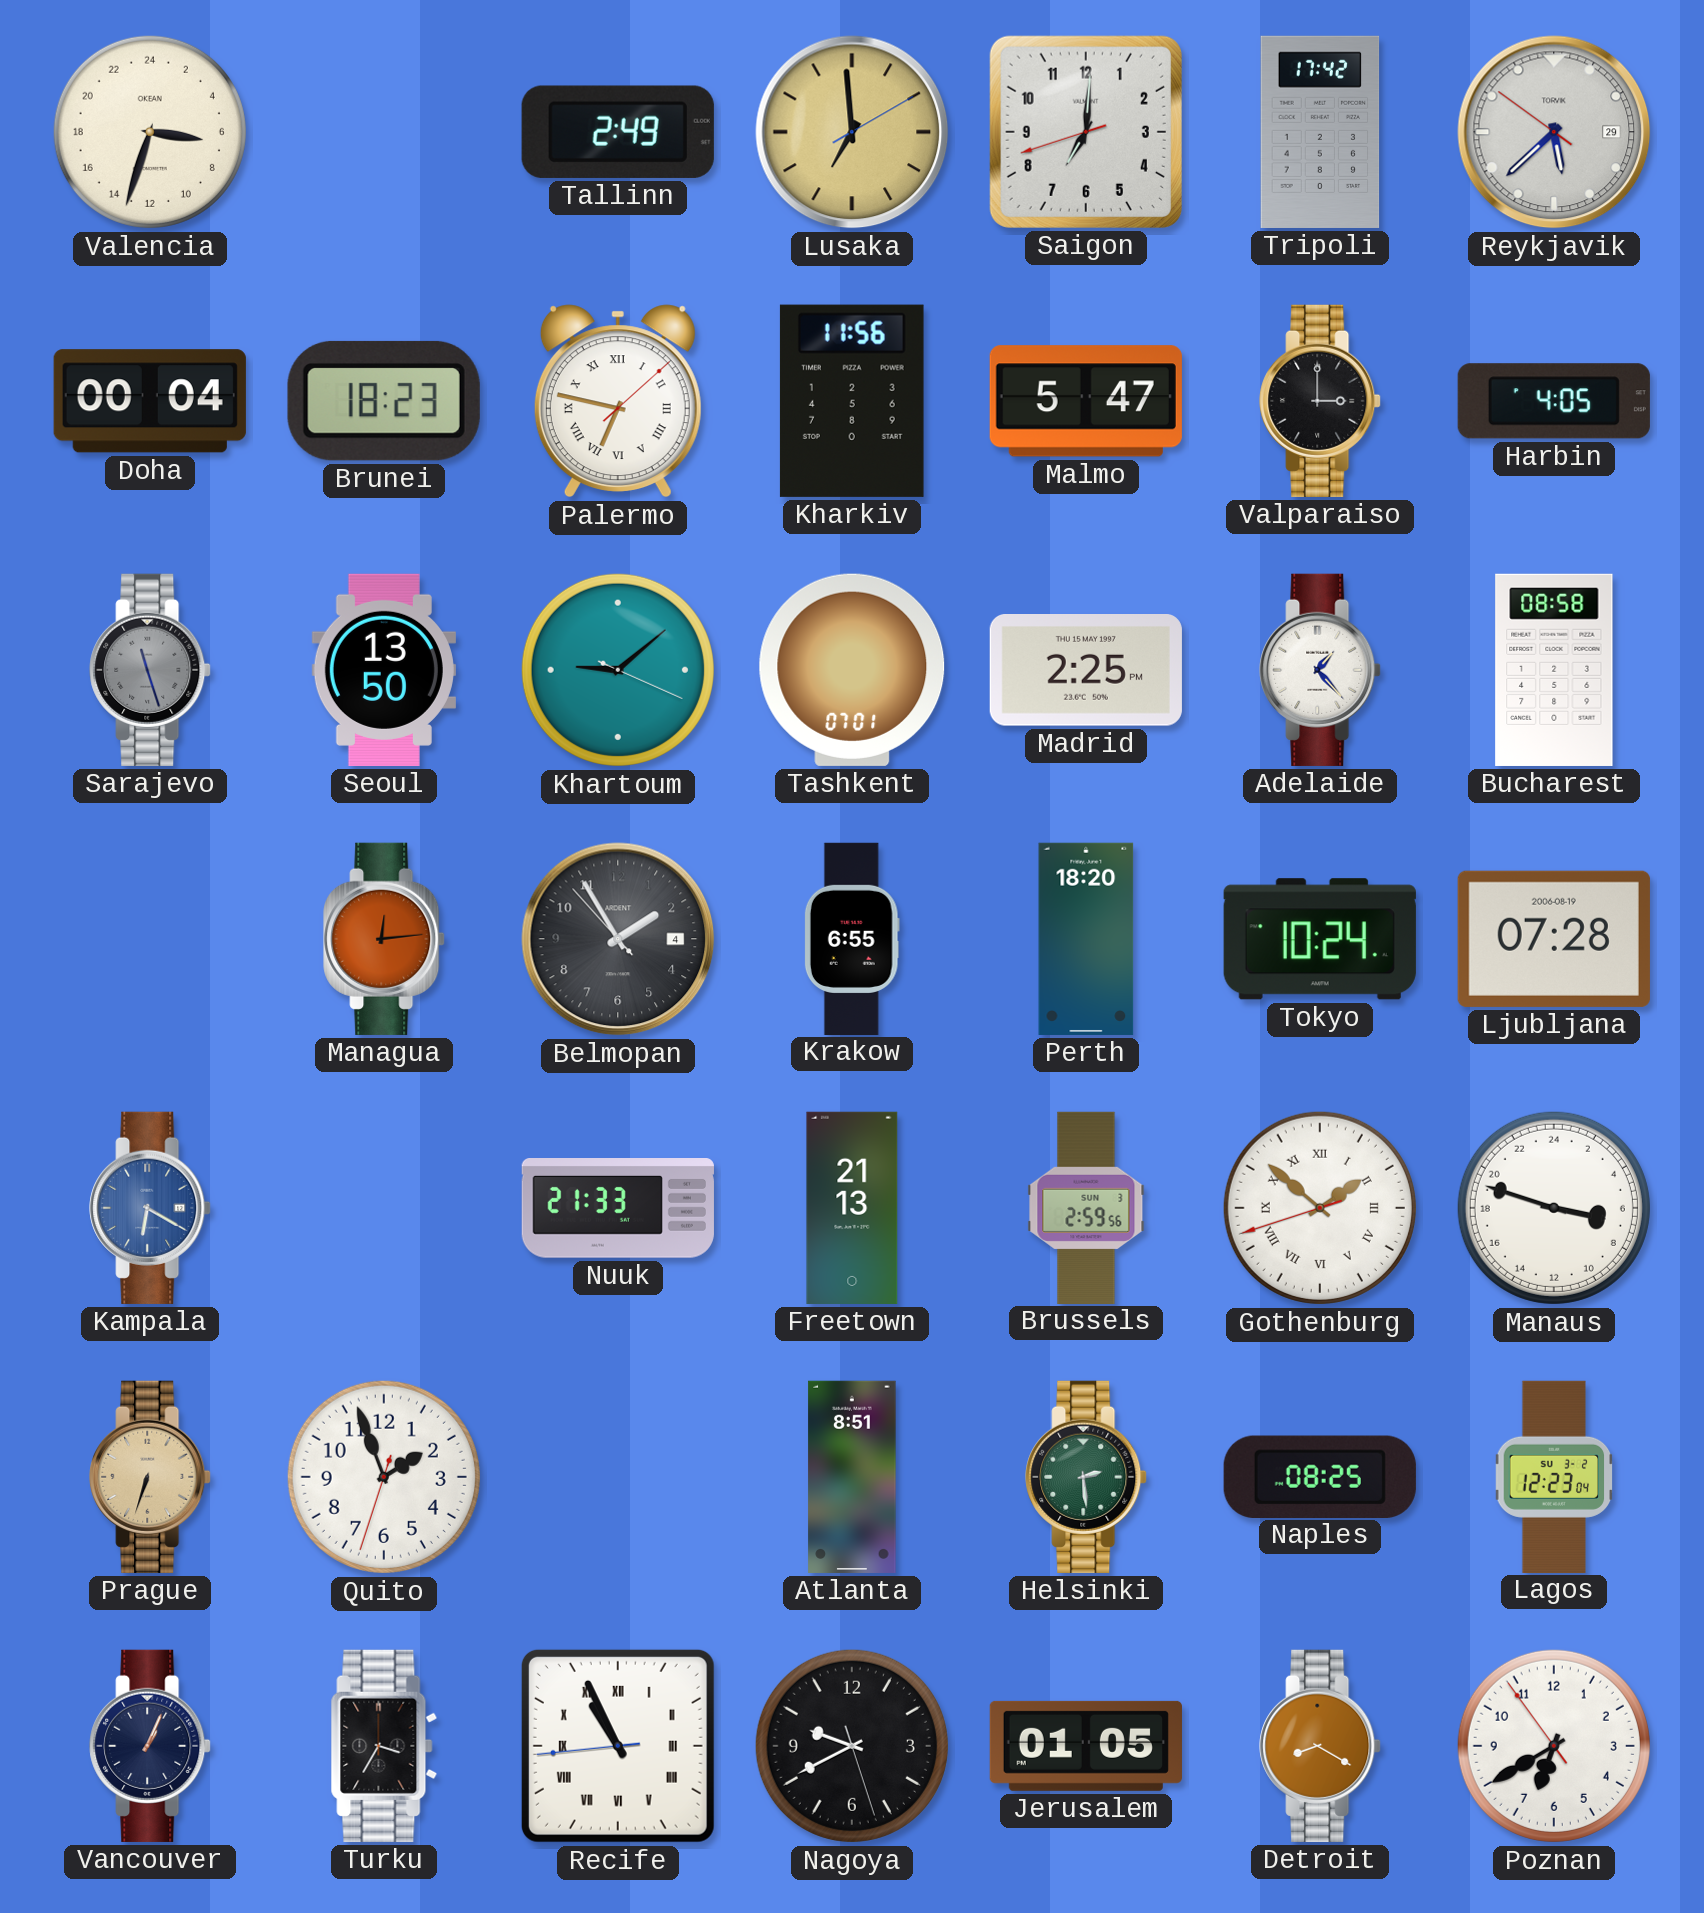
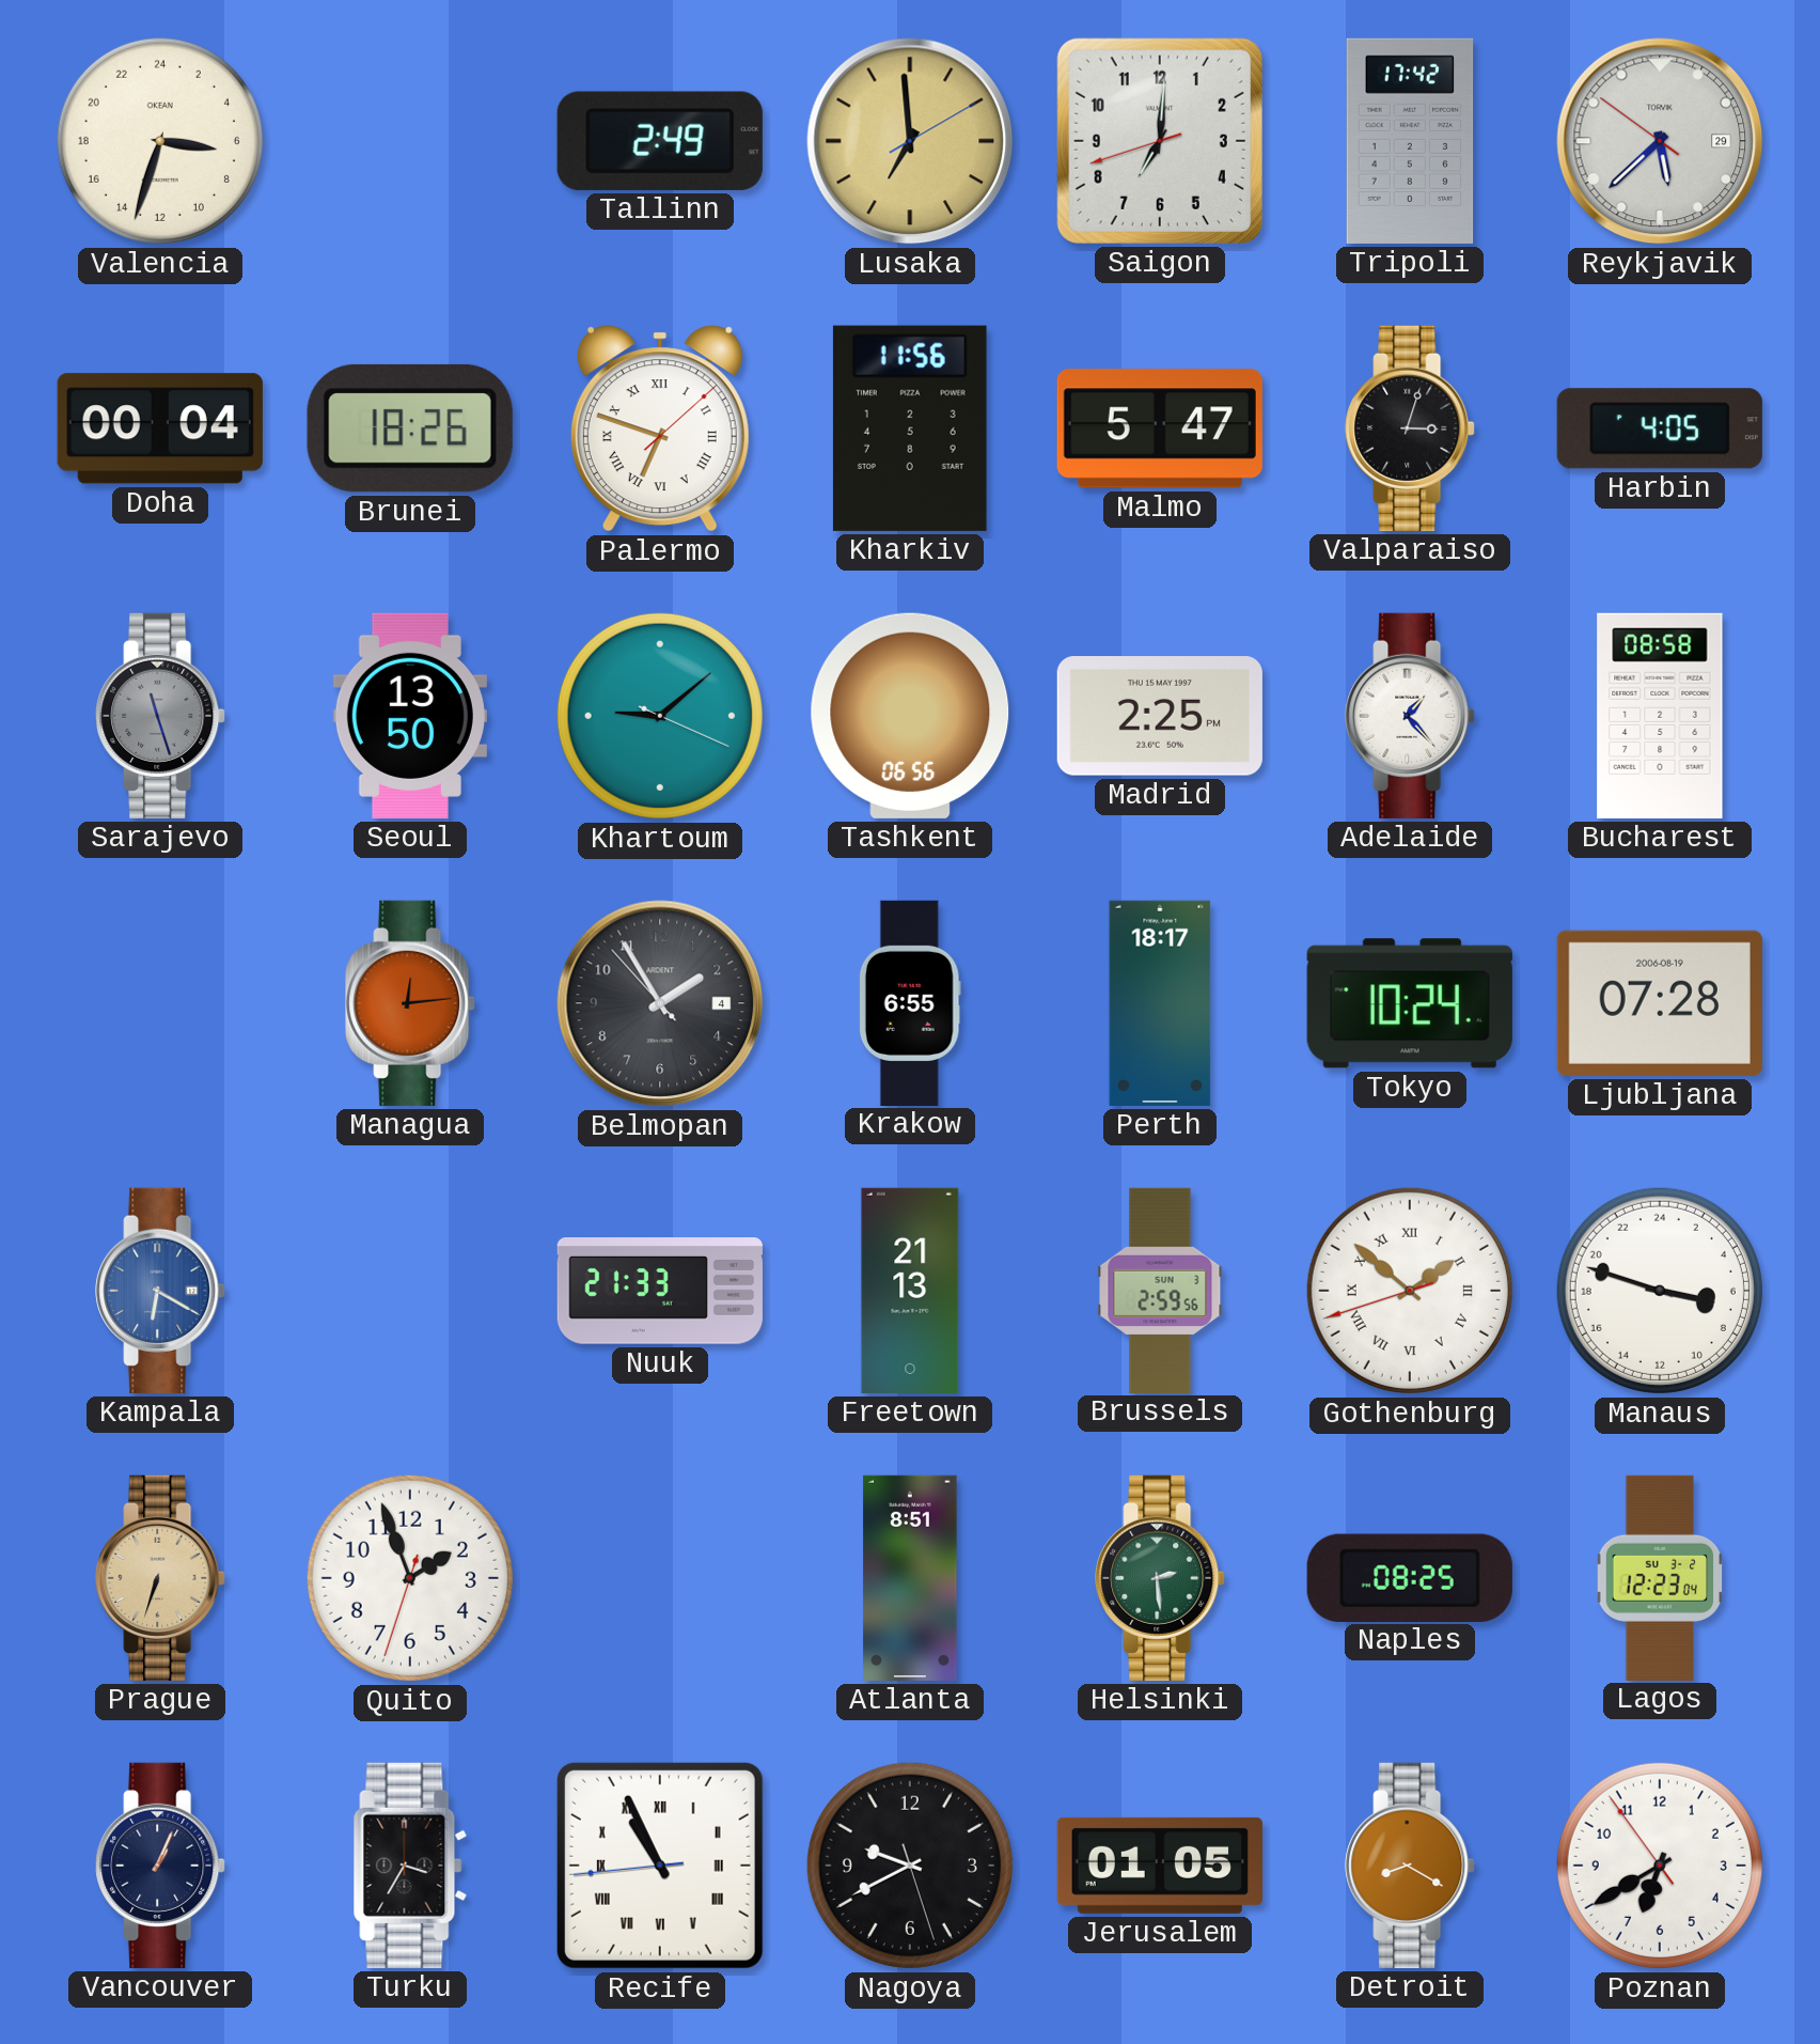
Brunei: 18:23 -> 18:26 (410, 428)
Palermo: 6:47 -> 6:48 (660, 428)
Valparaiso: 3:00 -> 3:03 (1410, 428)
Tashkent: 07:01 -> 06:56 (910, 716)
Perth: 18:20 -> 18:17 (1160, 1003)
